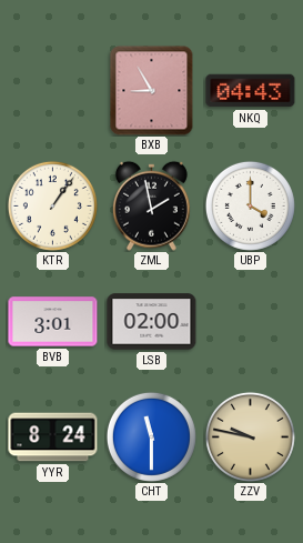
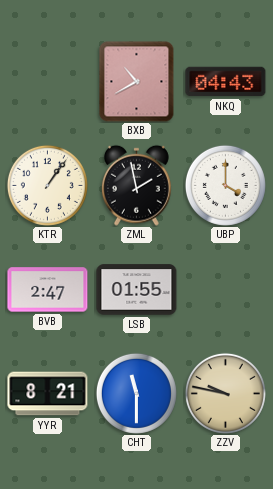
BXB: 8:55 -> 10:40 (137, 81)
BVB: 3:01 -> 2:47 (48, 290)
LSB: 02:00 -> 01:55 (137, 290)
YYR: 8:24 -> 8:21 (48, 394)
